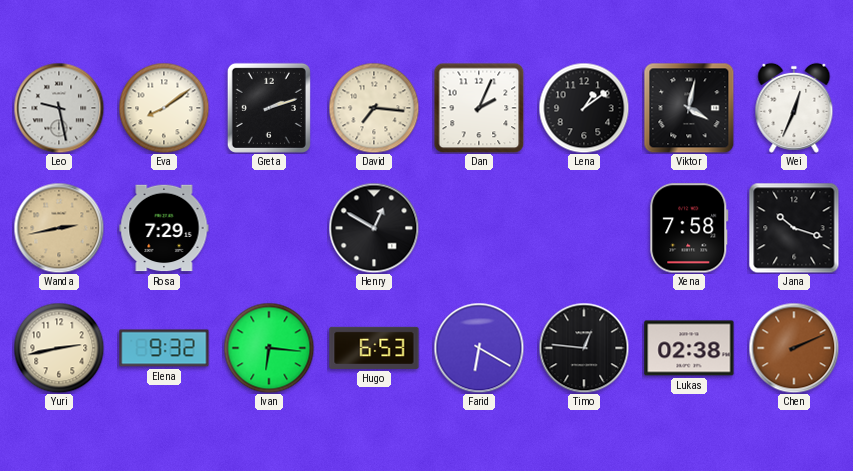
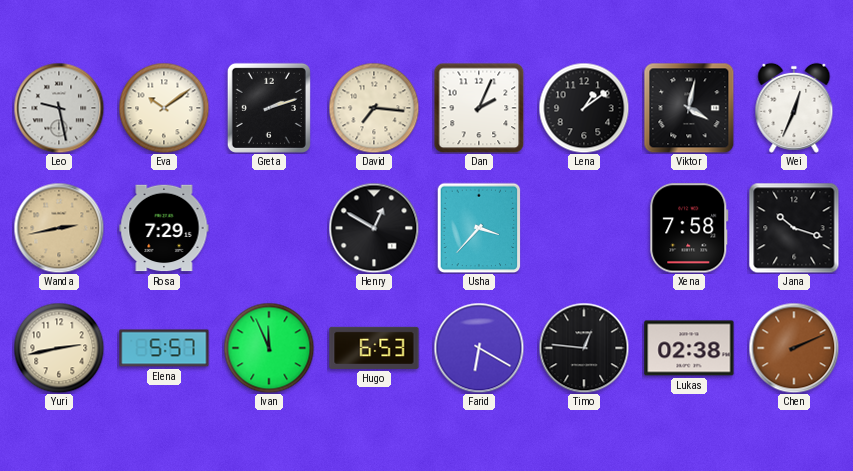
Eva: 8:09 -> 10:09 (164, 108)
Usha: none -> 3:37 (479, 228)
Elena: 9:32 -> 5:57 (164, 348)
Ivan: 6:16 -> 11:56 (269, 348)
